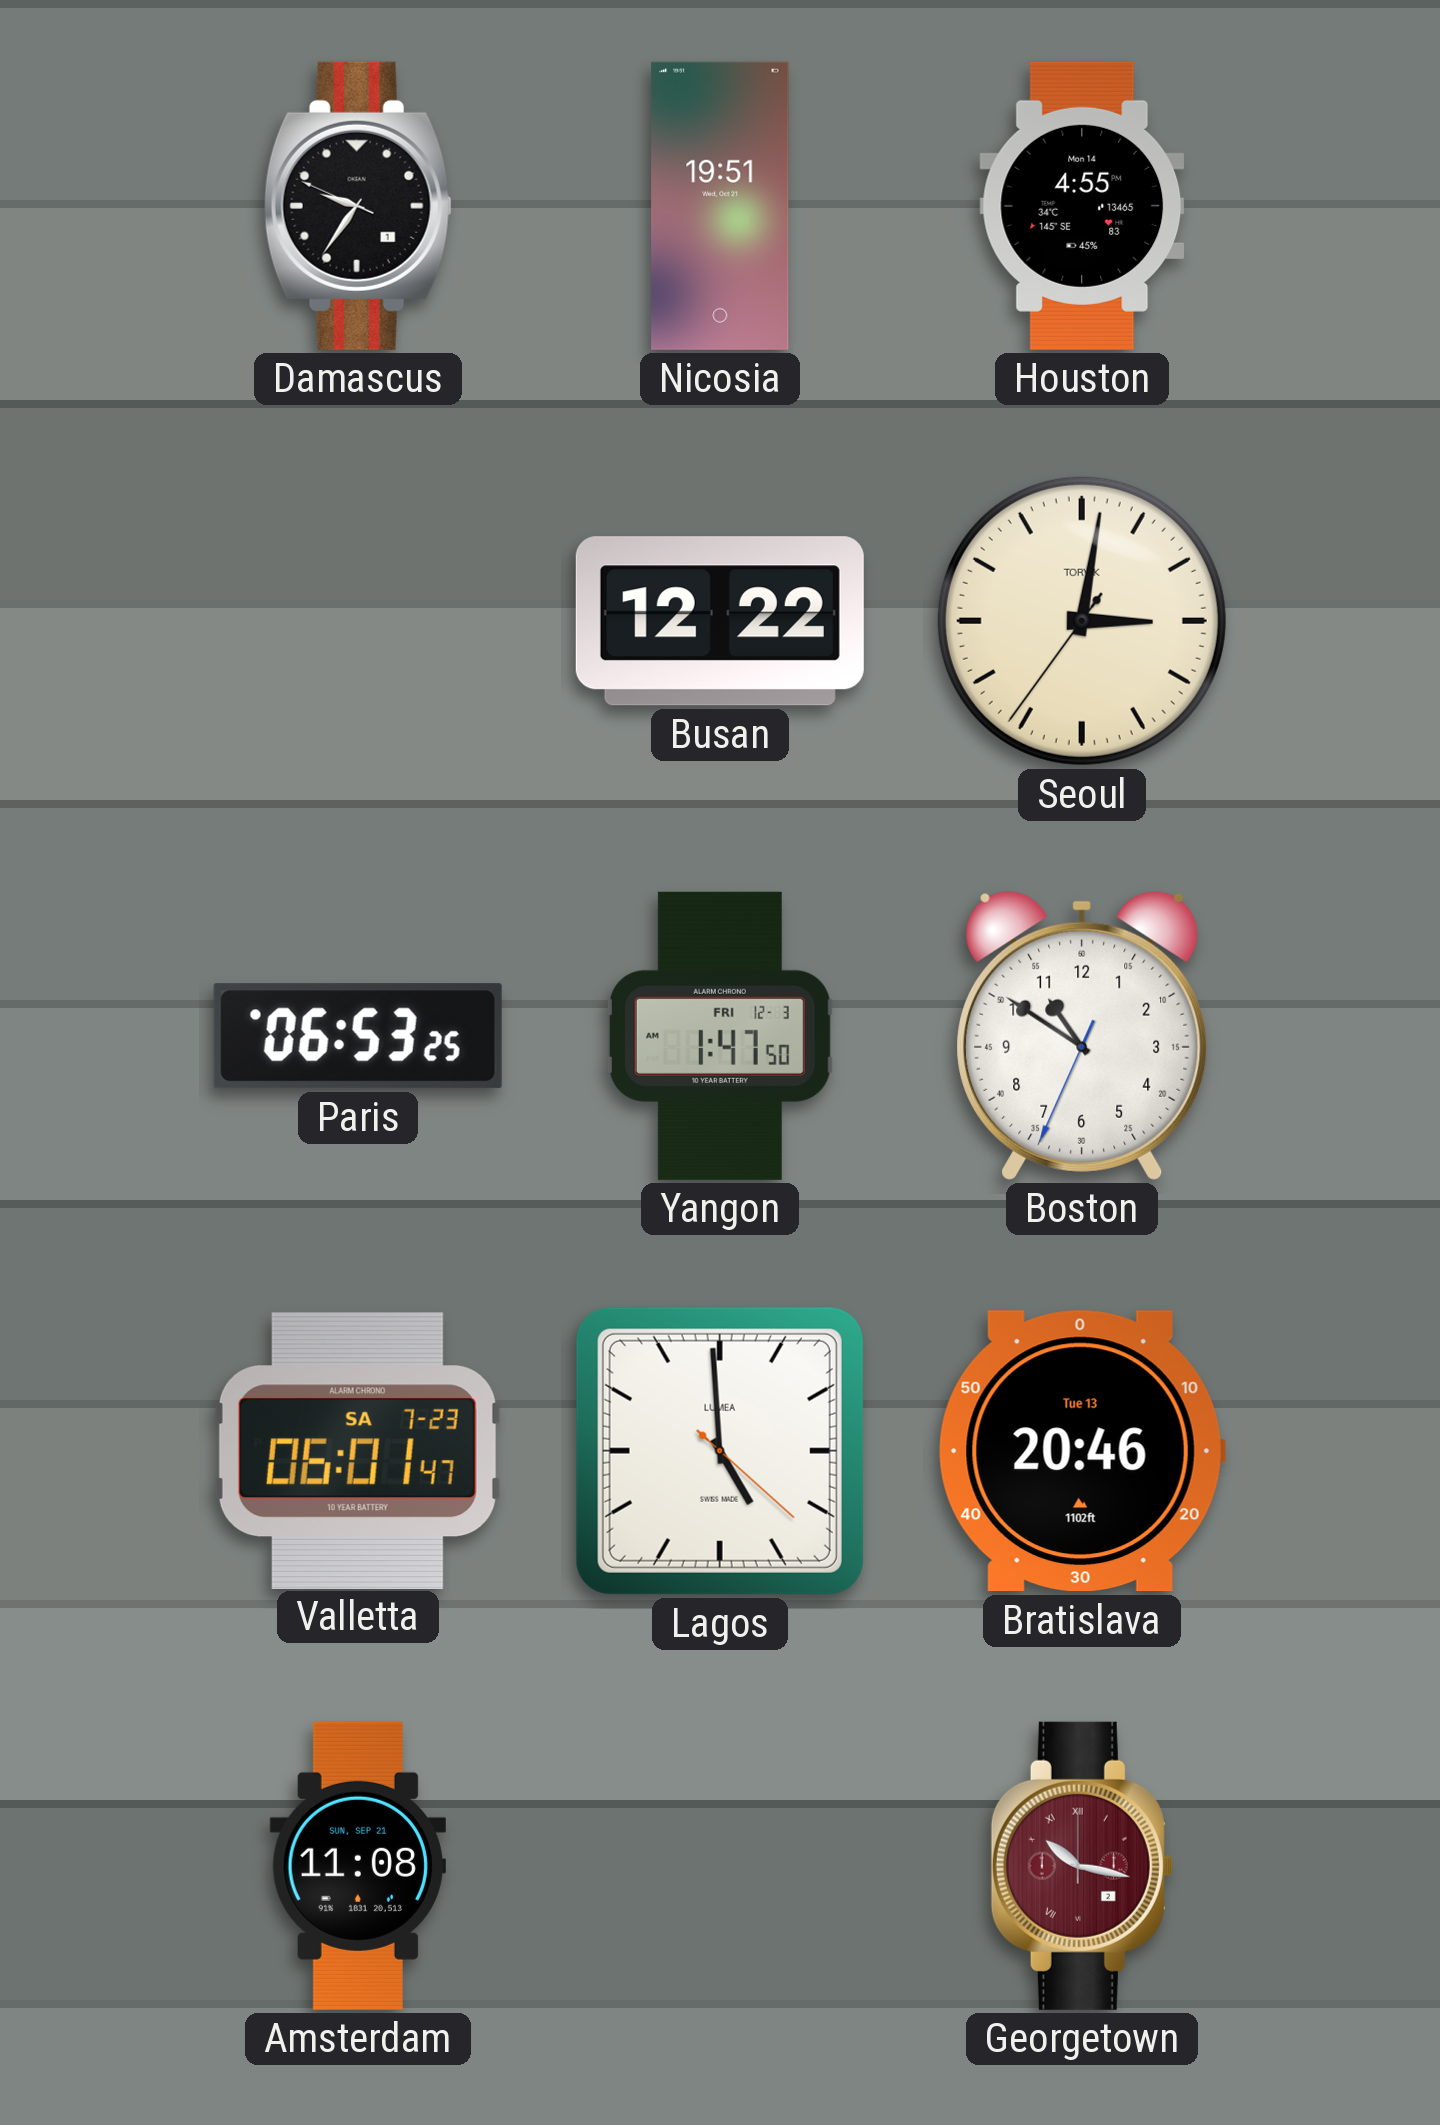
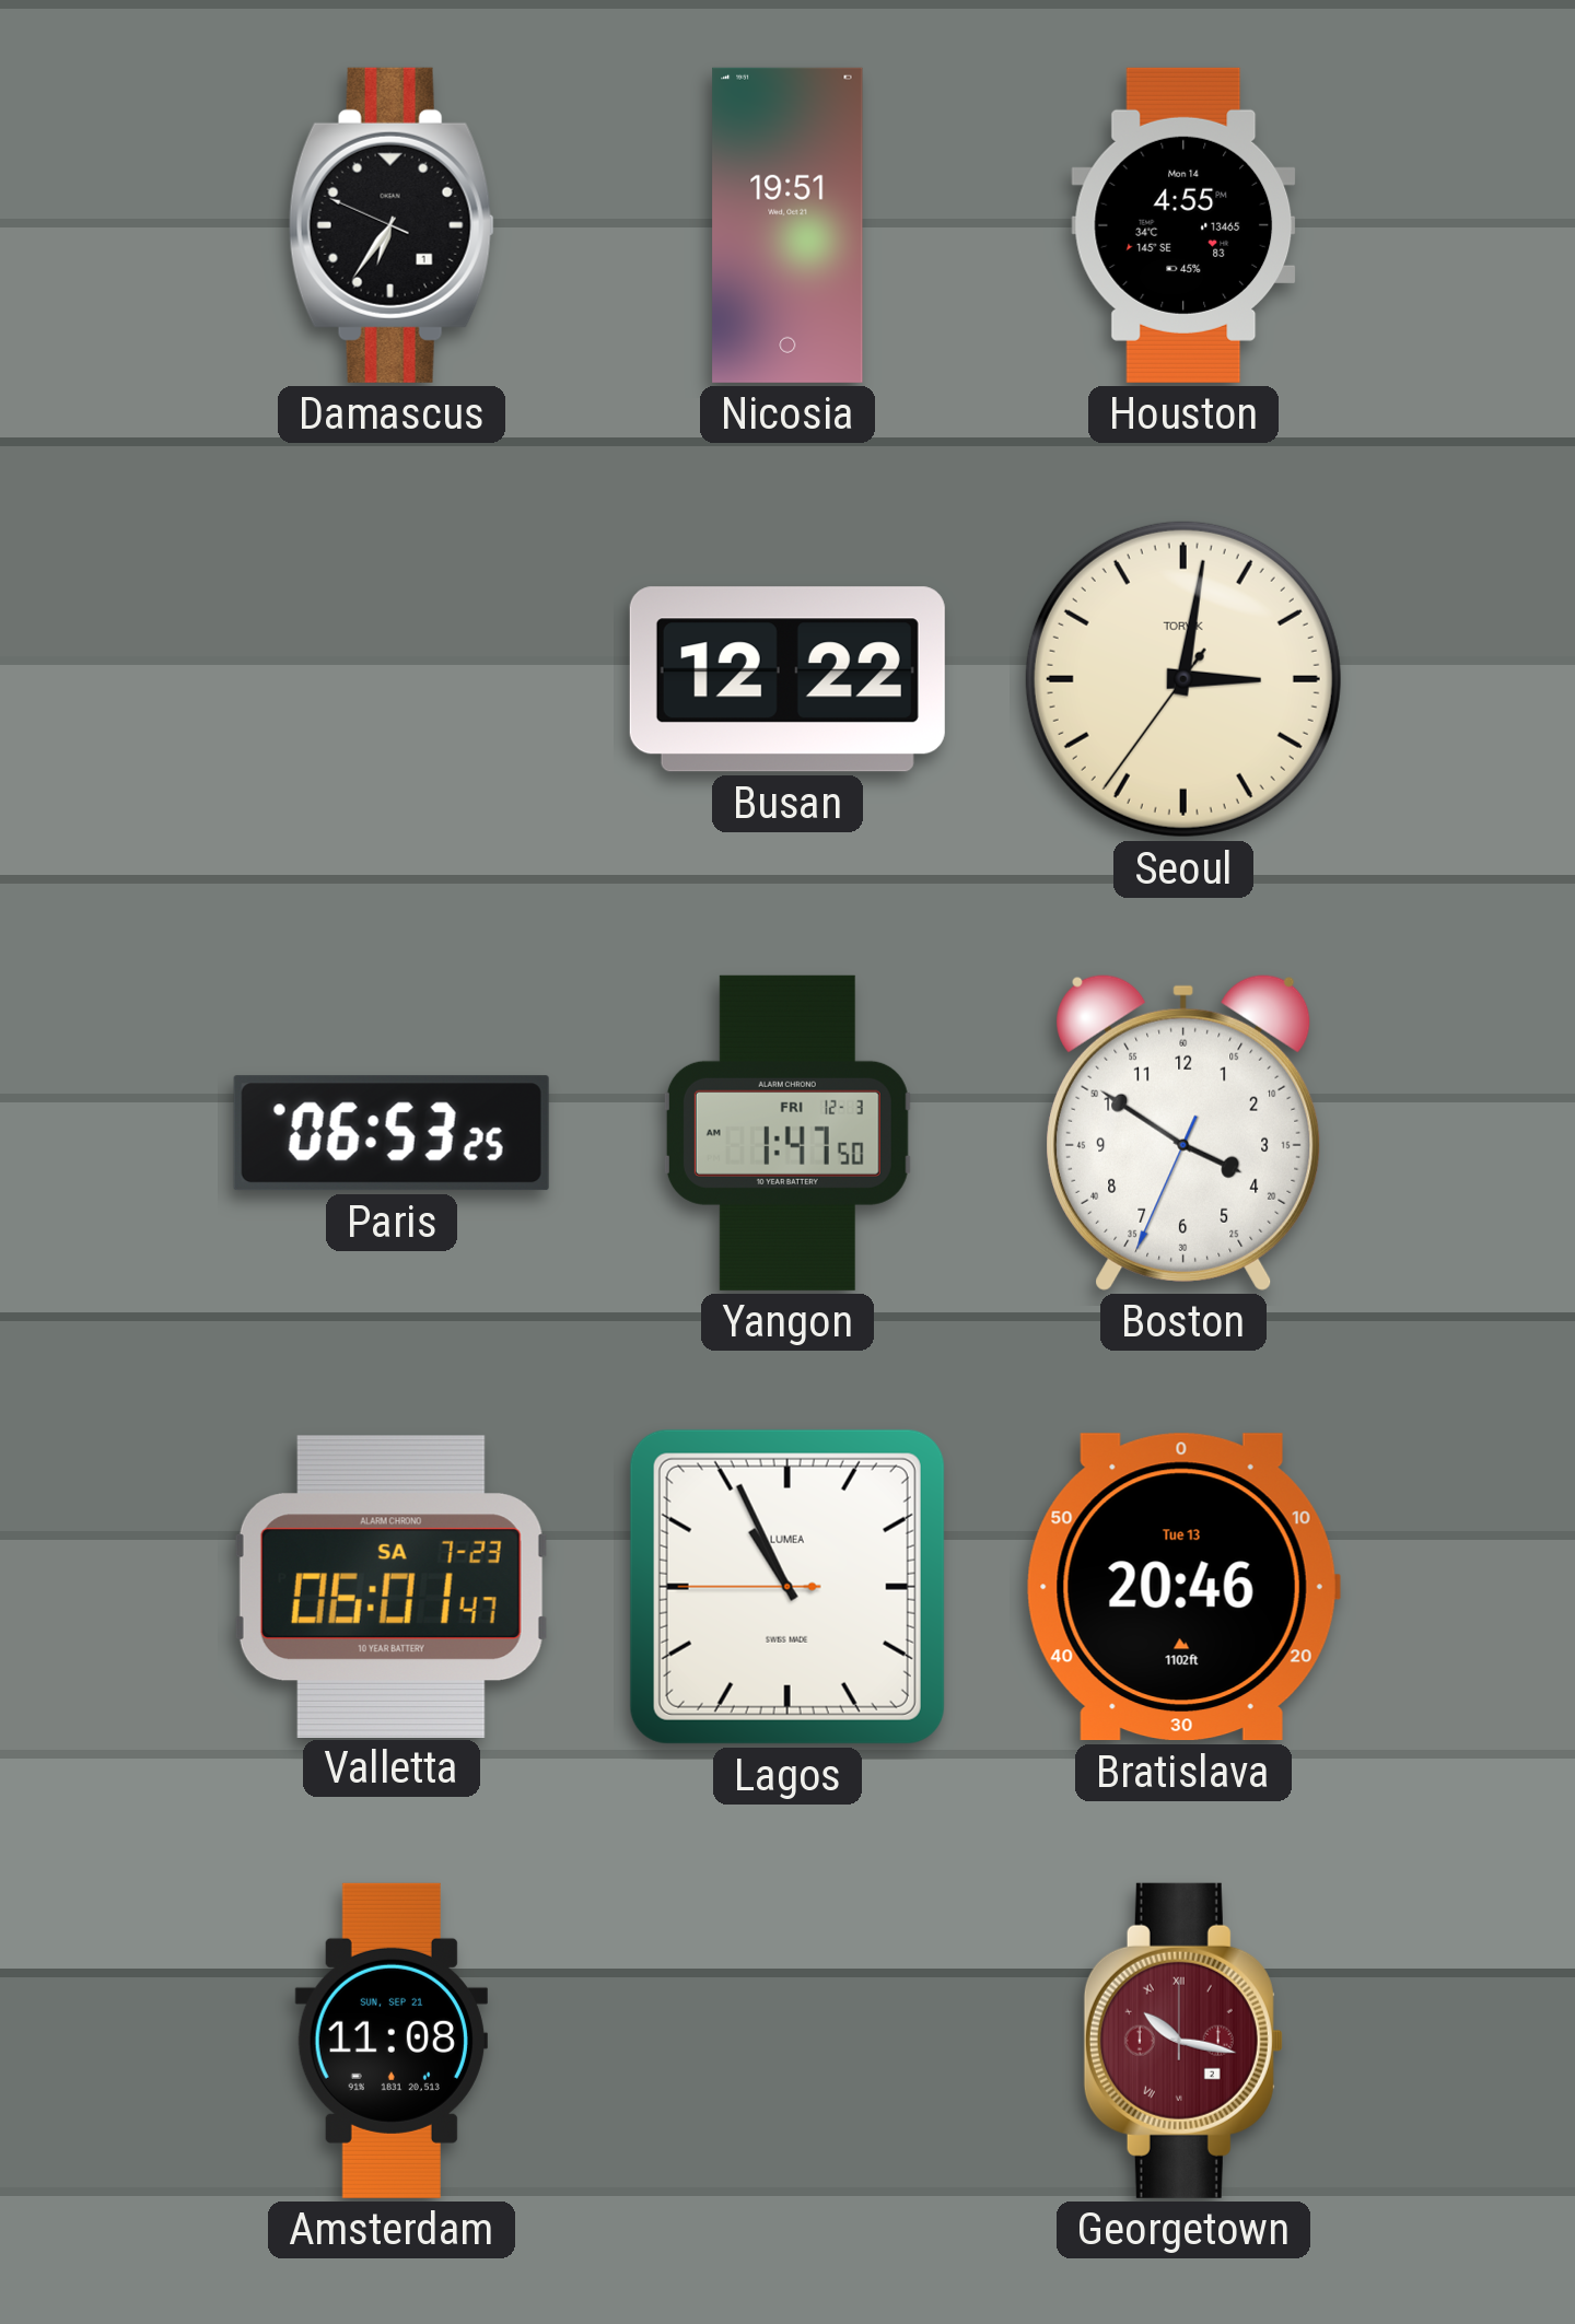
Damascus: 9:35 -> 6:35 (392, 225)
Boston: 10:50 -> 3:50 (1183, 1132)
Lagos: 4:59 -> 10:55 (787, 1587)
